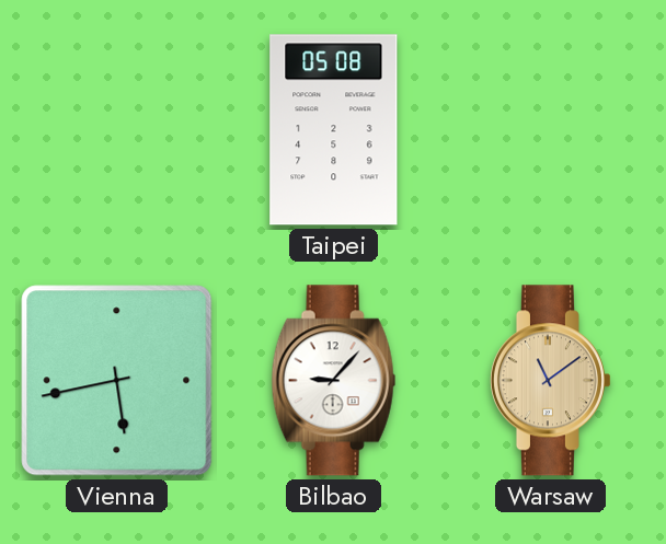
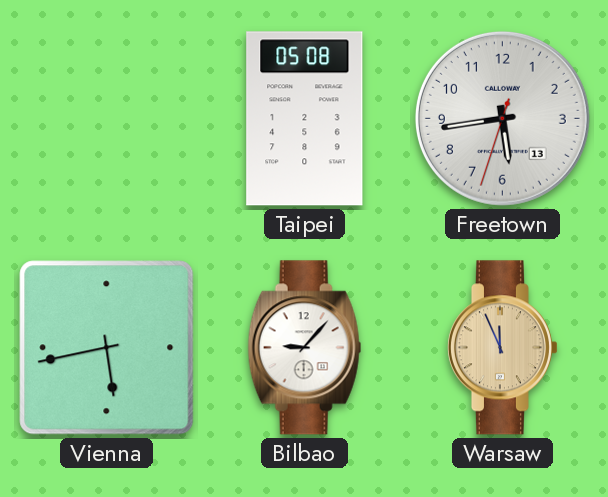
Freetown: none -> 5:43 (502, 118)
Warsaw: 11:09 -> 11:56 (502, 348)
